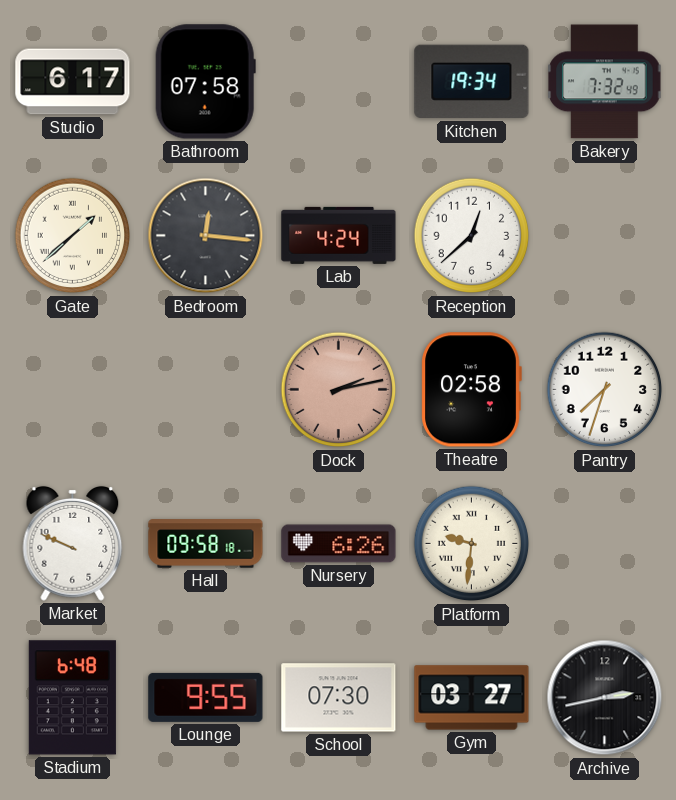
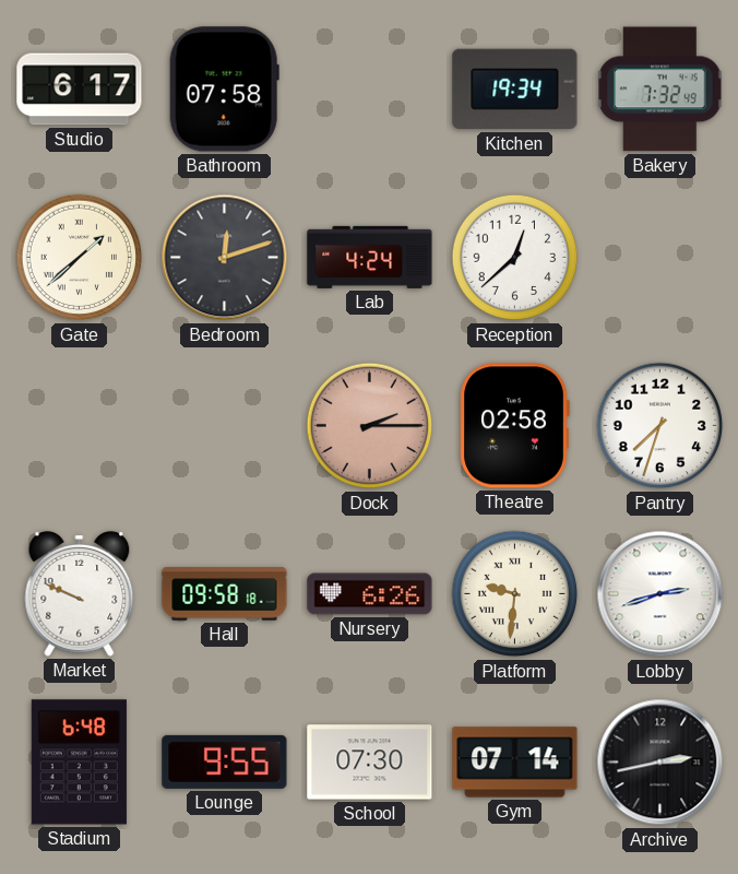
Bedroom: 12:16 -> 12:12 (225, 258)
Dock: 2:13 -> 2:15 (370, 426)
Lobby: none -> 2:42 (660, 594)
Gym: 03:27 -> 07:14 (515, 763)
